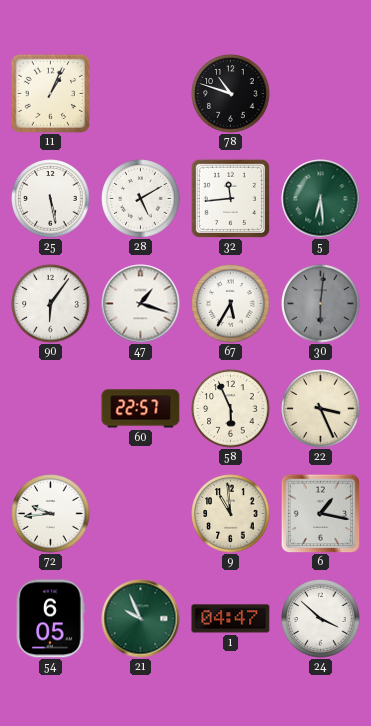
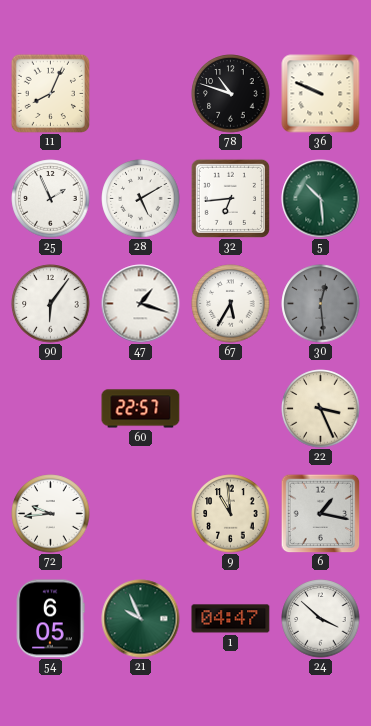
11: 1:04 -> 8:04 (50, 93)
36: none -> 9:49 (321, 94)
25: 5:28 -> 1:56 (51, 199)
32: 11:44 -> 6:44 (230, 198)
5: 6:29 -> 10:29 (321, 199)
30: 6:01 -> 12:29 (321, 304)
58: 5:56 -> none (231, 409)
